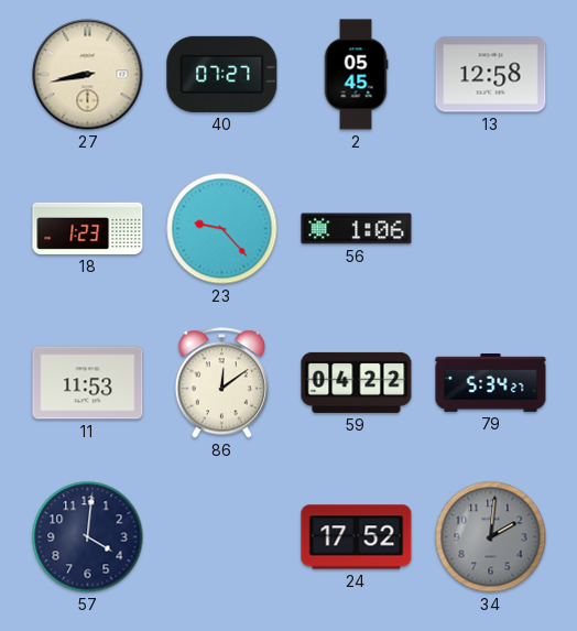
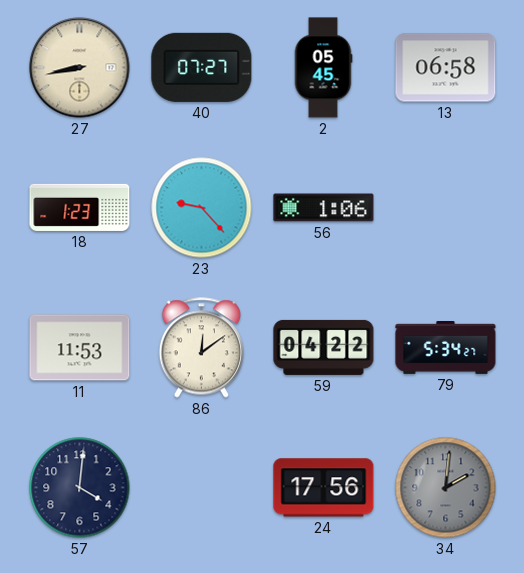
13: 12:58 -> 06:58 (446, 68)
24: 17:52 -> 17:56 (324, 488)
